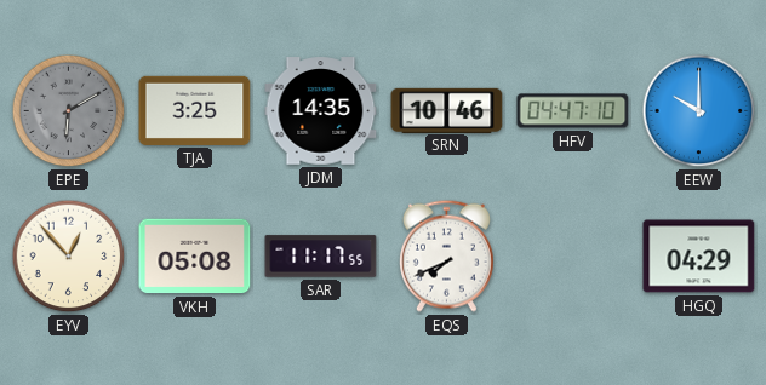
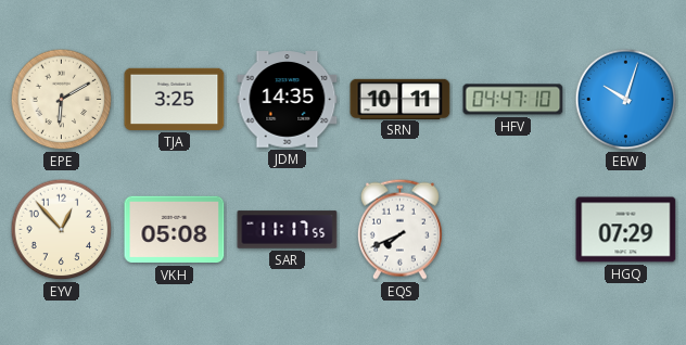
EPE dial: grey -> cream (62, 100)
SRN: 10:46 -> 10:11 (401, 99)
EEW: 10:00 -> 10:03 (626, 100)
HGQ: 04:29 -> 07:29 (626, 230)
